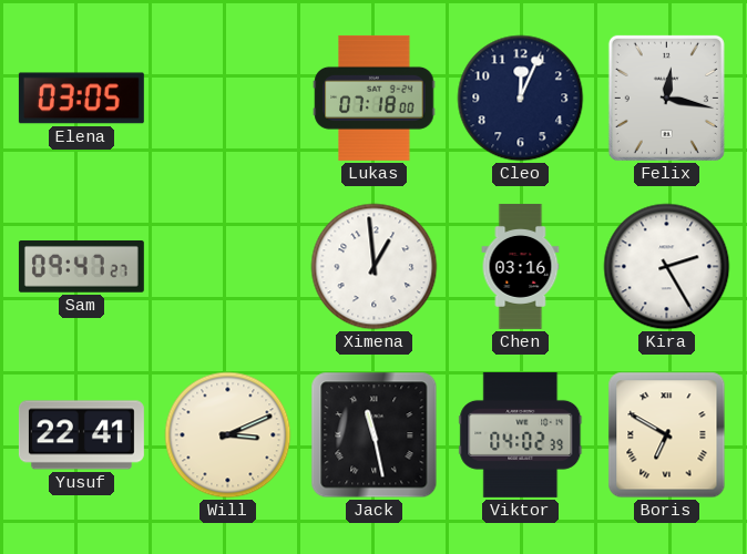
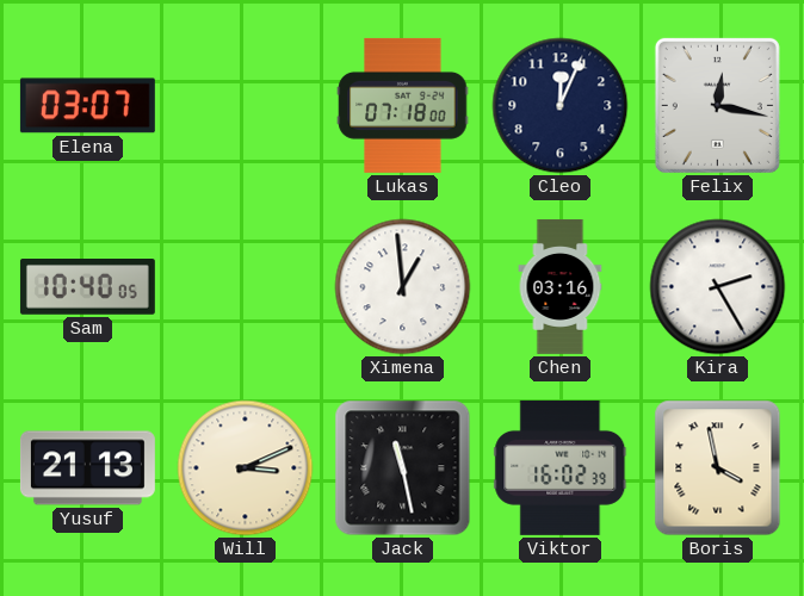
Elena: 03:05 -> 03:07 (87, 106)
Sam: 09:47 -> 10:40 (87, 287)
Yusuf: 22:41 -> 21:13 (87, 468)
Viktor: 04:02 -> 16:02 (561, 467)
Boris: 6:50 -> 3:58 (718, 468)
